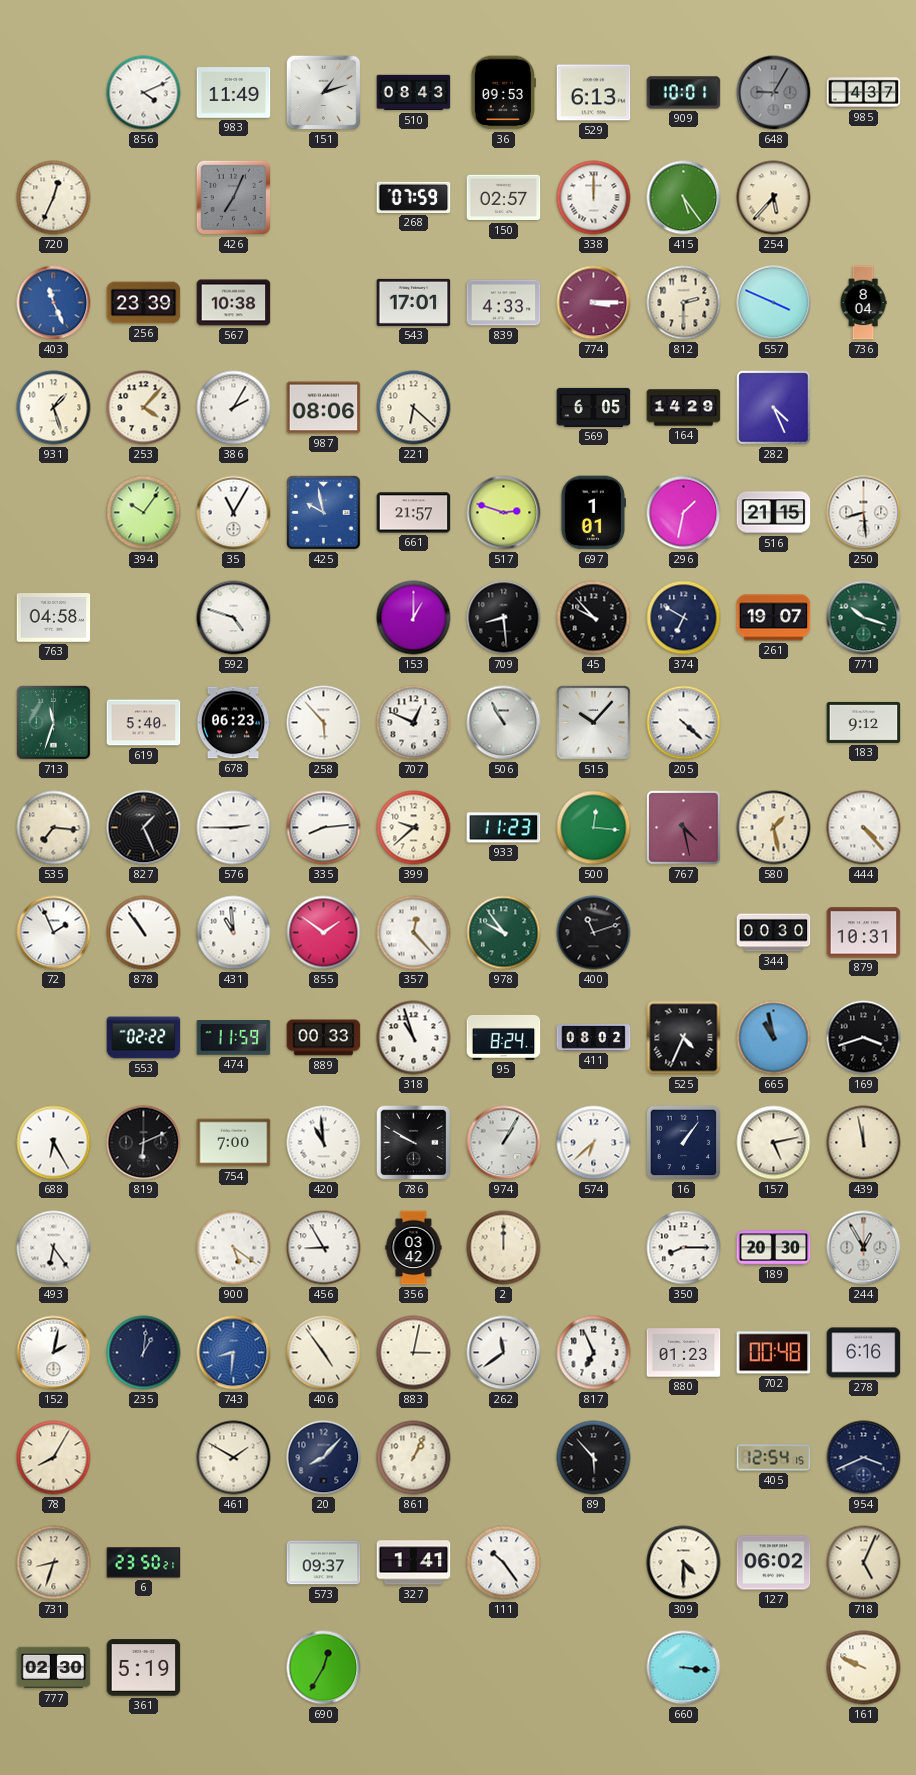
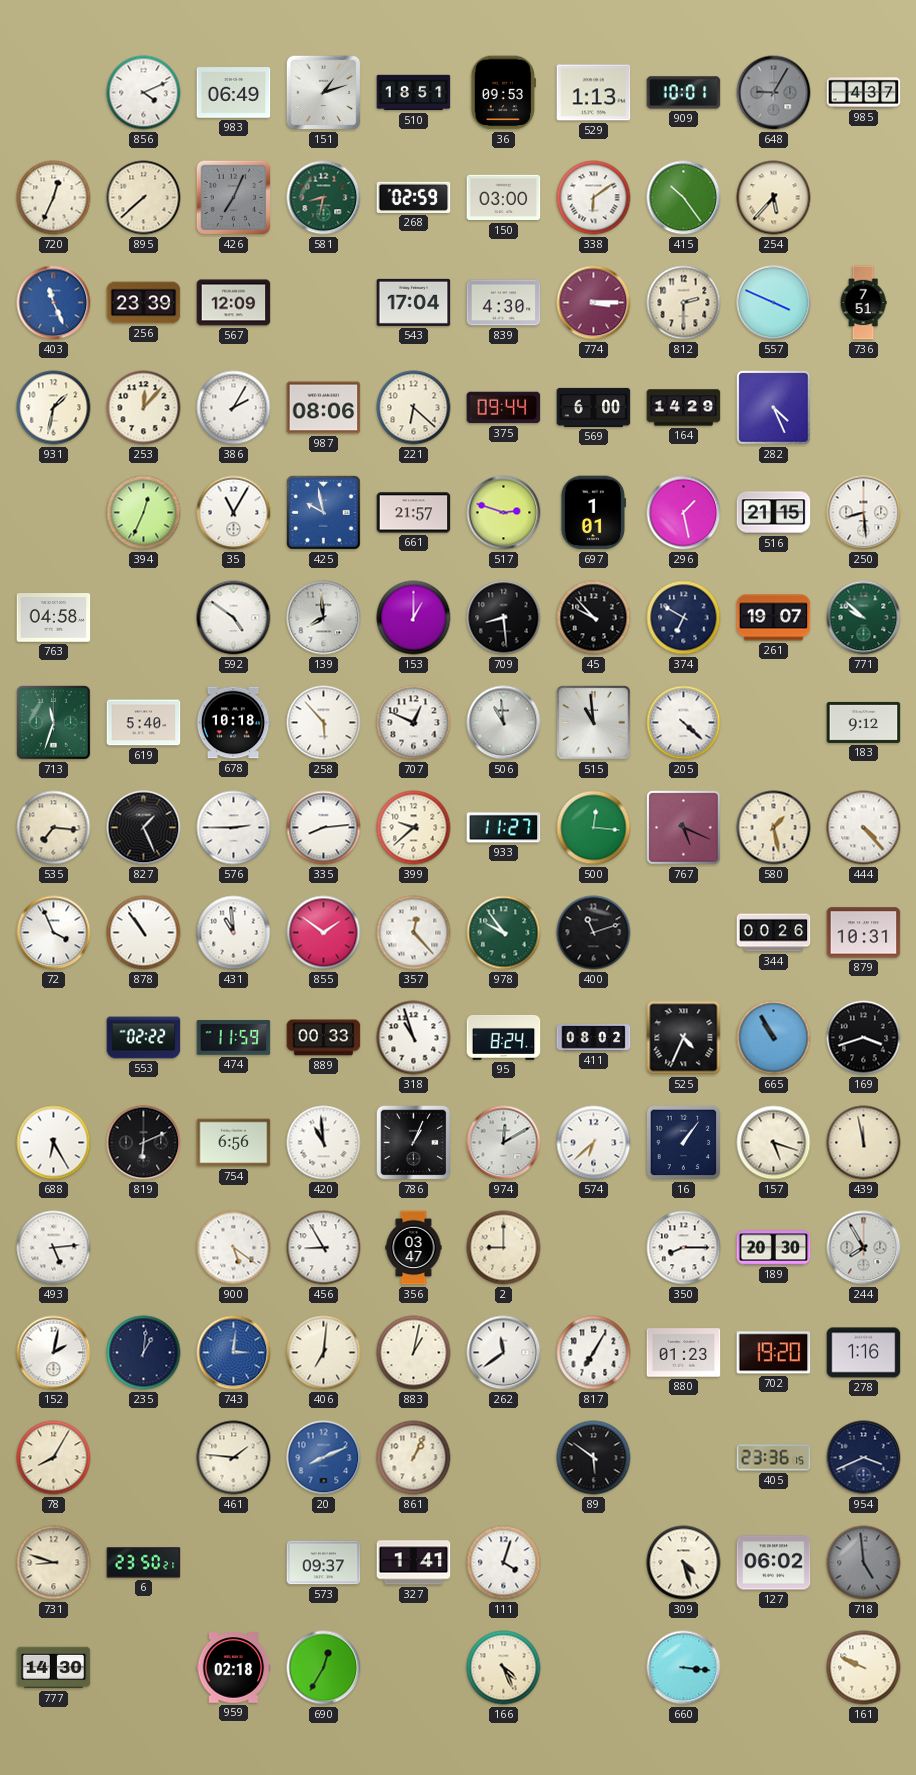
983: 11:49 -> 06:49 (234, 93)
510: 08:43 -> 18:51 (414, 93)
529: 6:13 -> 1:13 (594, 93)
895: none -> 7:38 (144, 198)
581: none -> 8:32 (324, 198)
268: 07:59 -> 02:59 (414, 197)
150: 02:57 -> 03:00 (504, 198)
338: 12:00 -> 6:09 (594, 198)
415: 5:24 -> 10:24 (684, 198)
567: 10:38 -> 12:09 (234, 303)
543: 17:01 -> 17:04 (414, 302)
839: 4:33 -> 4:30 (504, 303)
736: 8:04 -> 7:51 (863, 303)
931: 1:27 -> 1:32 (54, 408)
253: 4:07 -> 12:07 (144, 408)
375: none -> 09:44 (504, 408)
569: 6:05 -> 6:00 (594, 407)
394: 10:06 -> 12:34 (144, 513)
296: 1:32 -> 1:28 (684, 513)
592: 4:48 -> 4:51 (234, 618)
139: none -> 7:59 (324, 618)
771: 10:18 -> 9:52 (864, 618)
678: 06:23 -> 10:18 (233, 723)
506: 10:55 -> 10:59 (504, 723)
515: 10:07 -> 10:59 (594, 723)
933: 11:23 -> 11:27 (504, 828)
767: 4:28 -> 5:19 (684, 828)
72: 1:56 -> 3:56 (54, 933)
344: 00:30 -> 00:26 (774, 933)
665: 10:58 -> 10:55 (774, 1038)
754: 7:00 -> 6:56 (234, 1143)
786: 9:50 -> 1:04 (414, 1143)
974: 1:05 -> 12:10 (504, 1143)
157: 5:13 -> 5:18 (774, 1143)
493: 6:24 -> 5:14 (54, 1248)
356: 03:42 -> 03:47 (414, 1248)
2: 12:00 -> 9:00 (504, 1248)
244: 12:55 -> 7:55 (864, 1248)
743: 8:31 -> 3:01 (234, 1353)
406: 4:54 -> 7:01 (324, 1353)
883: 3:02 -> 1:02 (414, 1353)
817: 6:56 -> 7:05 (594, 1353)
702: 00:48 -> 19:20 (774, 1353)
278: 6:16 -> 1:16 (864, 1353)
461: 1:50 -> 1:46 (234, 1458)
20: 8:07 -> 8:11 (324, 1458)
20 dial: navy -> blue (324, 1458)
89: 5:53 -> 5:51 (594, 1458)
405: 12:54 -> 23:36 (774, 1458)
731: 8:33 -> 8:48 (54, 1563)
111: 10:24 -> 4:03 (504, 1563)
309: 4:30 -> 4:27 (684, 1563)
718: 5:04 -> 4:59 (864, 1563)
718 dial: cream -> grey (864, 1563)
777: 02:30 -> 14:30 (54, 1668)
361: 5:19 -> none (144, 1668)
959: none -> 02:18 (234, 1668)
166: none -> 4:26 (504, 1668)
